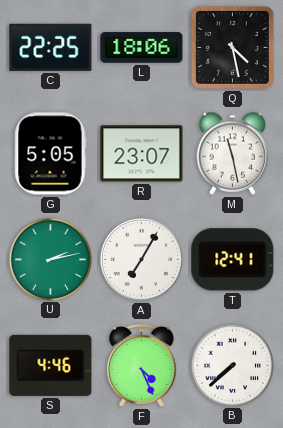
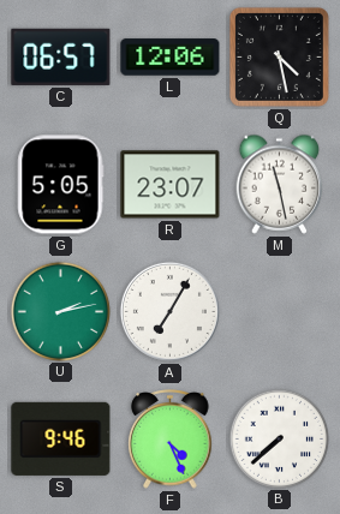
C: 22:25 -> 06:57 (61, 56)
L: 18:06 -> 12:06 (171, 58)
T: 12:41 -> none (233, 260)
S: 4:46 -> 9:46 (61, 438)
